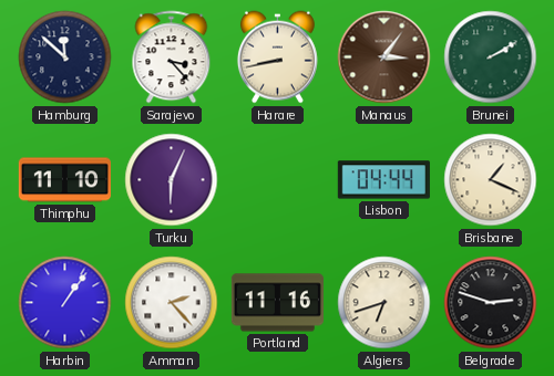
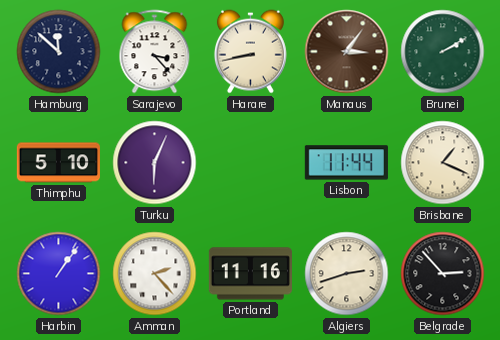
Thimphu: 11:10 -> 5:10 (58, 163)
Lisbon: 04:44 -> 11:44 (346, 163)
Algiers: 6:42 -> 2:42 (347, 274)
Belgrade: 2:48 -> 2:53 (443, 274)
